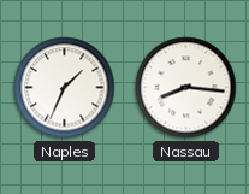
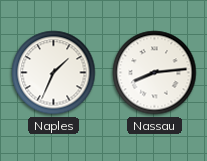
Nassau: 8:16 -> 8:14 (155, 73)
